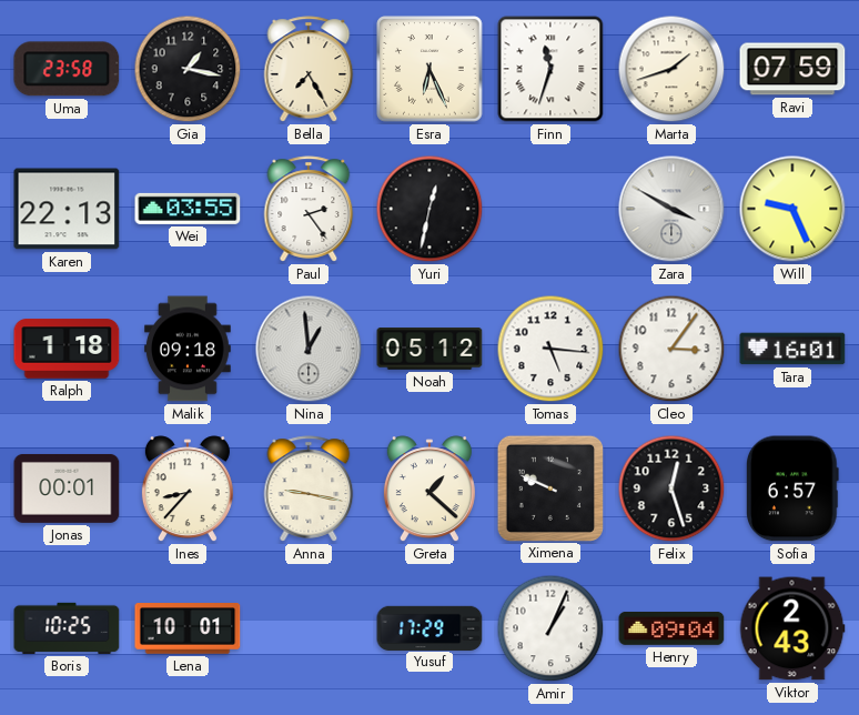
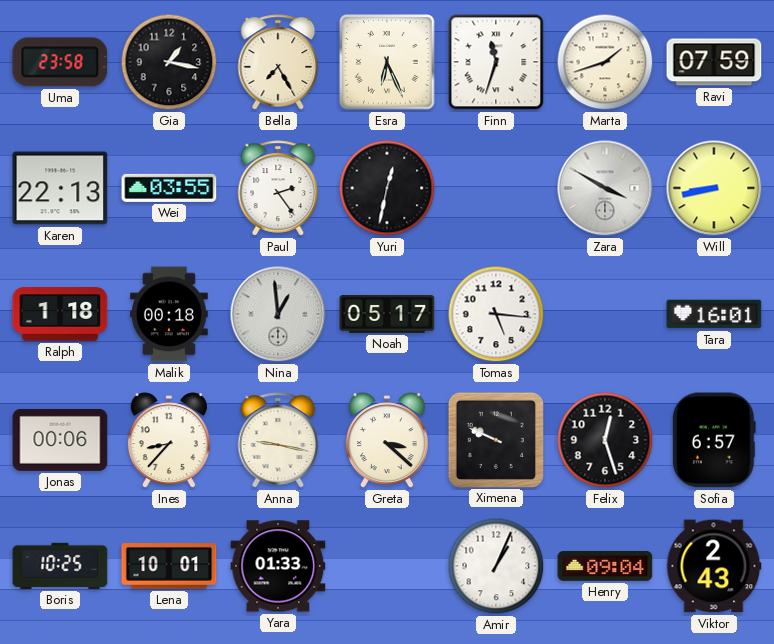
Will: 9:26 -> 8:43 (714, 188)
Malik: 09:18 -> 00:18 (169, 314)
Noah: 05:12 -> 05:17 (387, 314)
Cleo: 3:06 -> none (671, 349)
Jonas: 00:01 -> 00:06 (60, 440)
Greta: 1:22 -> 3:22 (387, 441)
Yara: none -> 01:33 (278, 566)
Yusuf: 17:29 -> none (429, 627)
